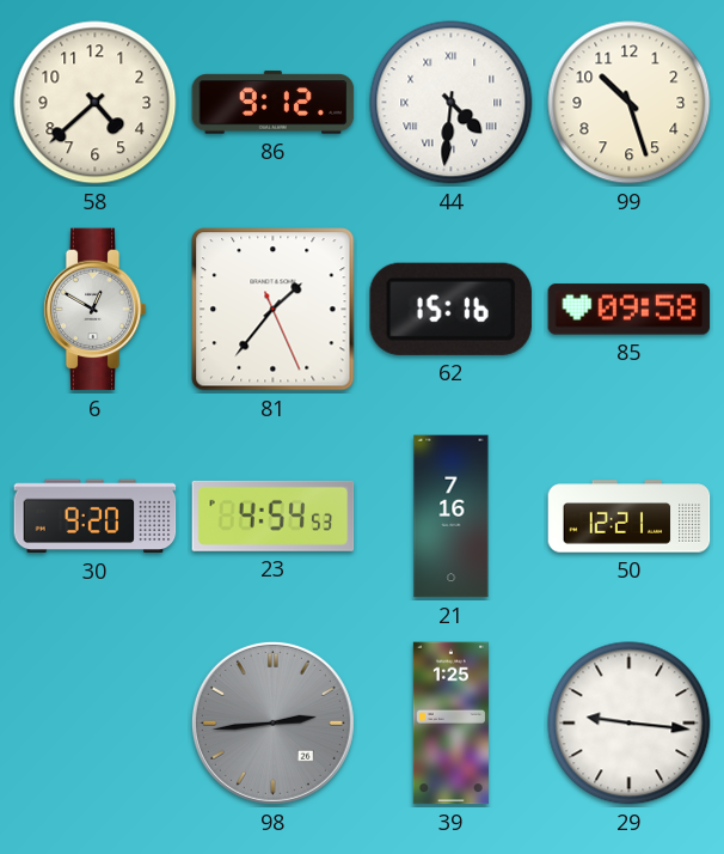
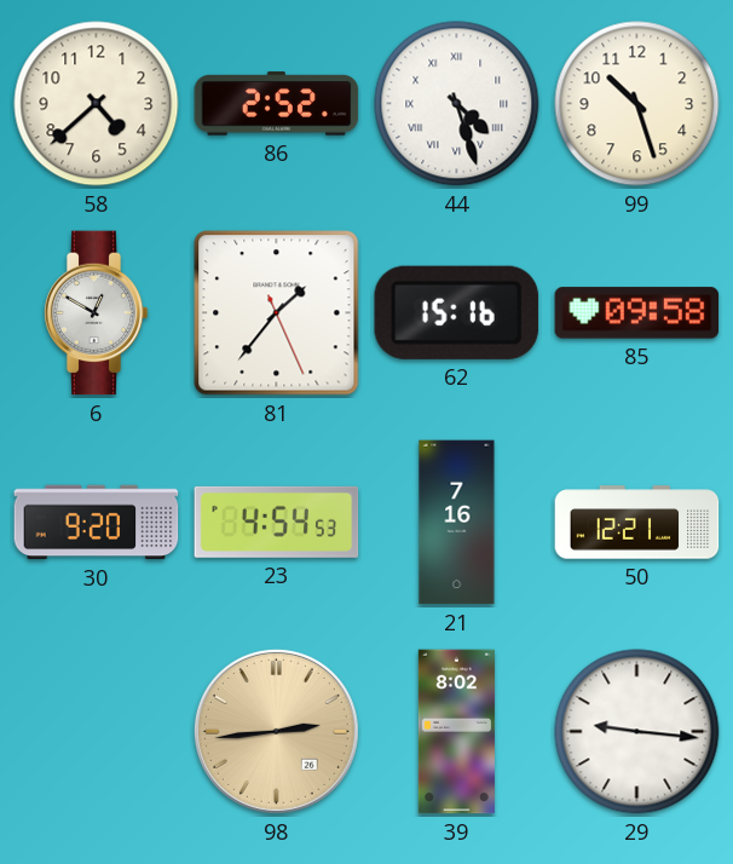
86: 9:12 -> 2:52 (277, 104)
44: 4:31 -> 4:27 (457, 104)
98 dial: grey -> champagne (276, 731)
39: 1:25 -> 8:02 (456, 732)
